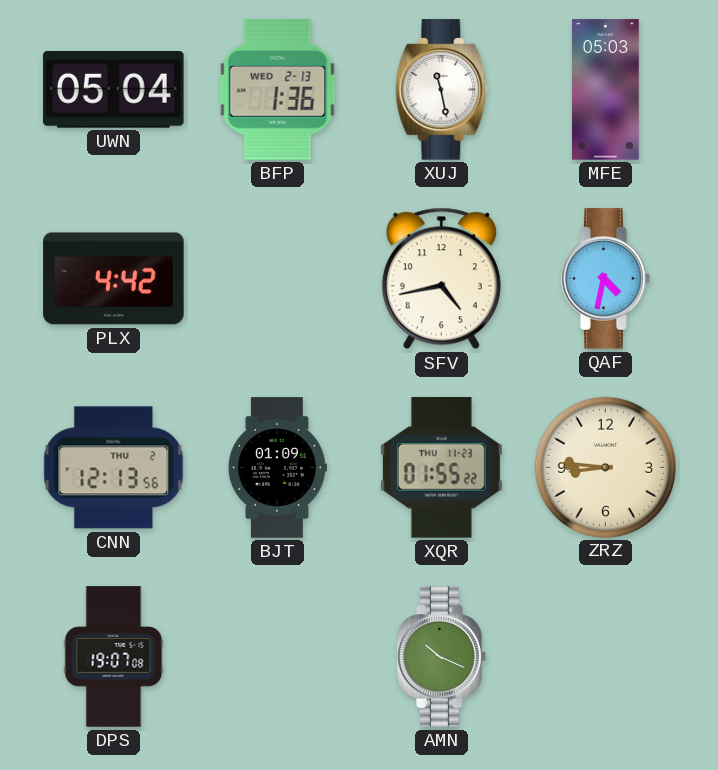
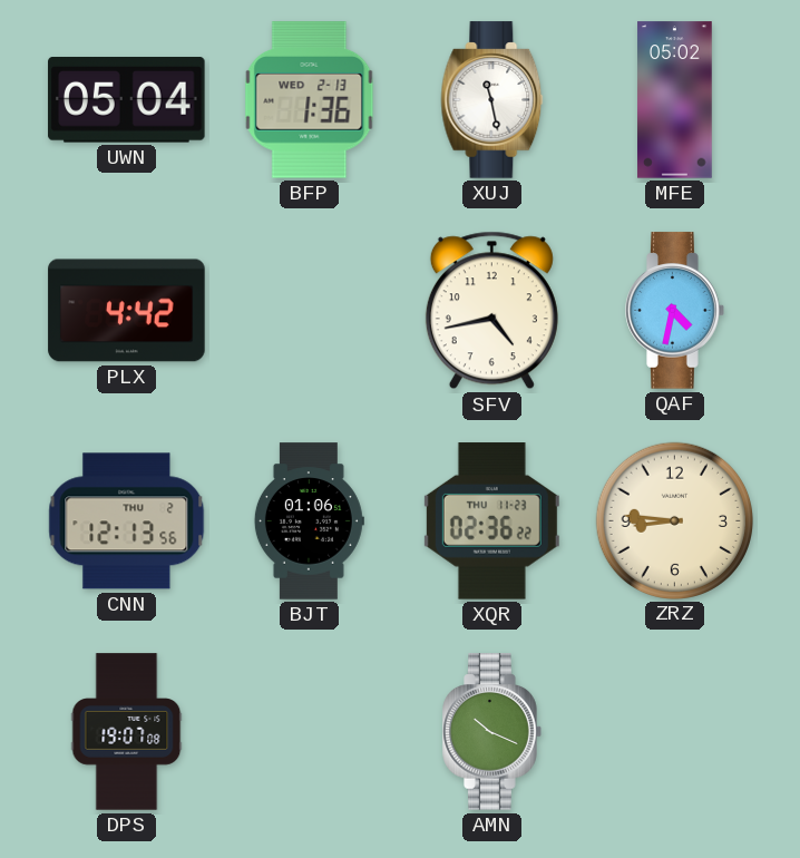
MFE: 05:03 -> 05:02 (675, 100)
BJT: 01:09 -> 01:06 (309, 521)
XQR: 01:55 -> 02:36 (491, 521)
